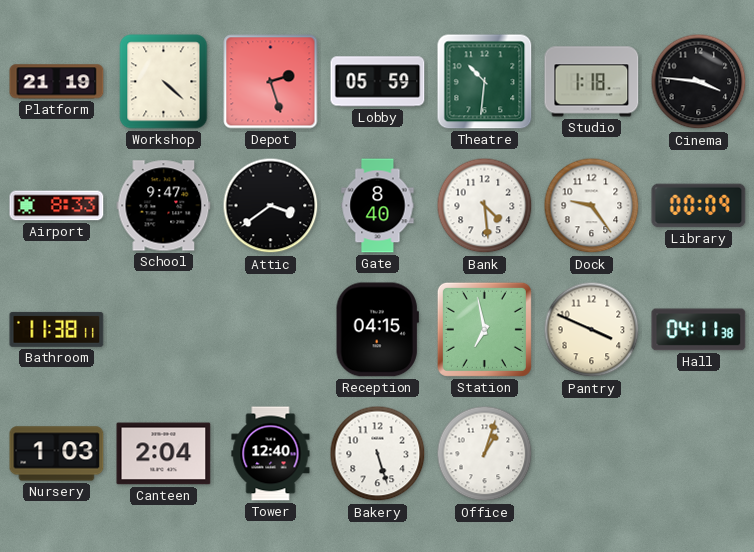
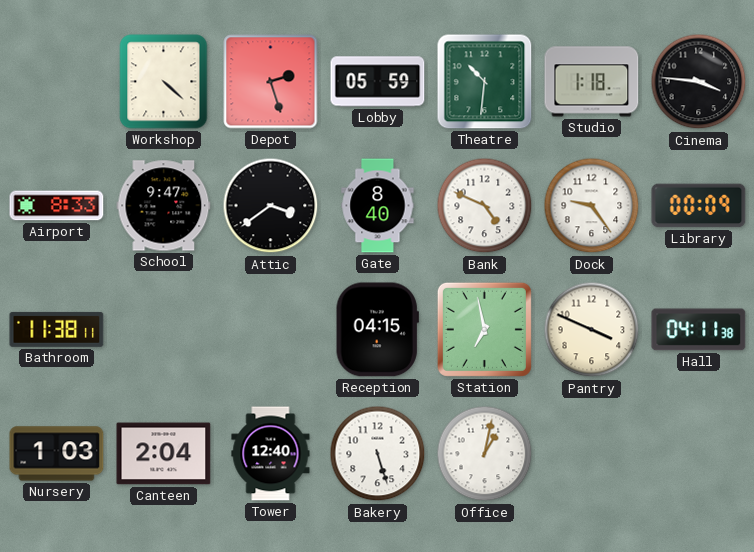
Platform: 21:19 -> none (57, 82)
Bank: 4:29 -> 4:49 (485, 206)
Office: 1:03 -> 1:02 (485, 454)
